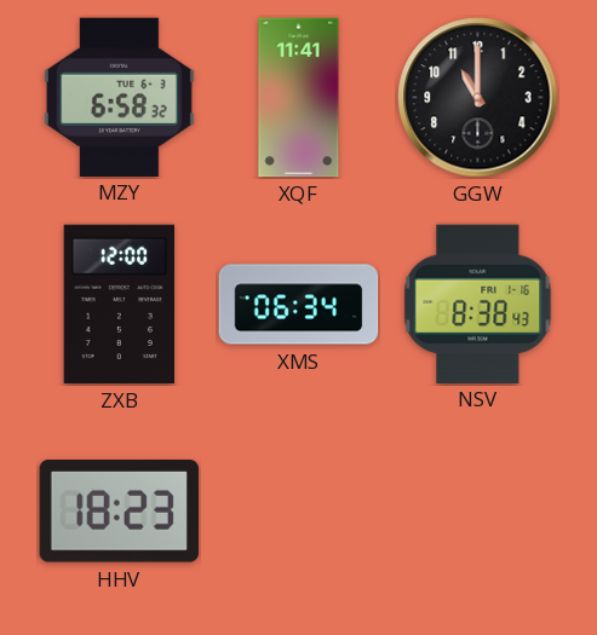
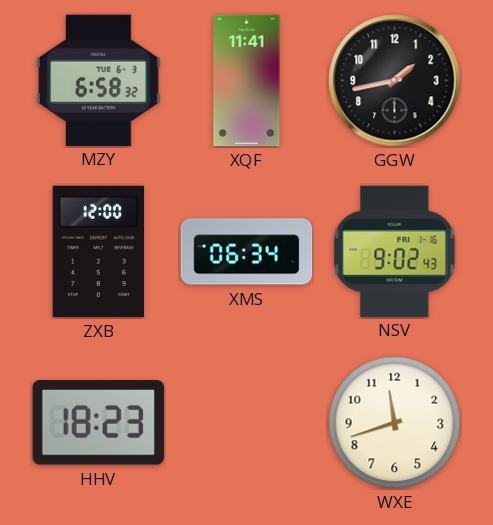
GGW: 11:00 -> 1:43 (395, 81)
NSV: 8:38 -> 9:02 (395, 251)
WXE: none -> 11:42 (395, 423)
